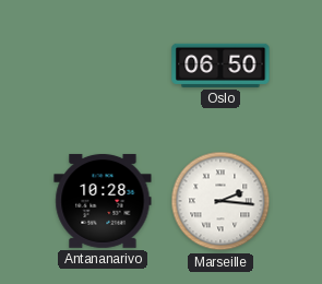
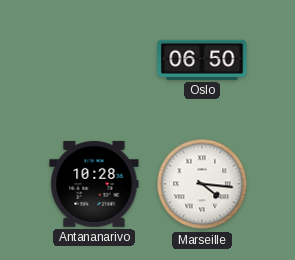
Marseille: 2:16 -> 4:16 (202, 184)
